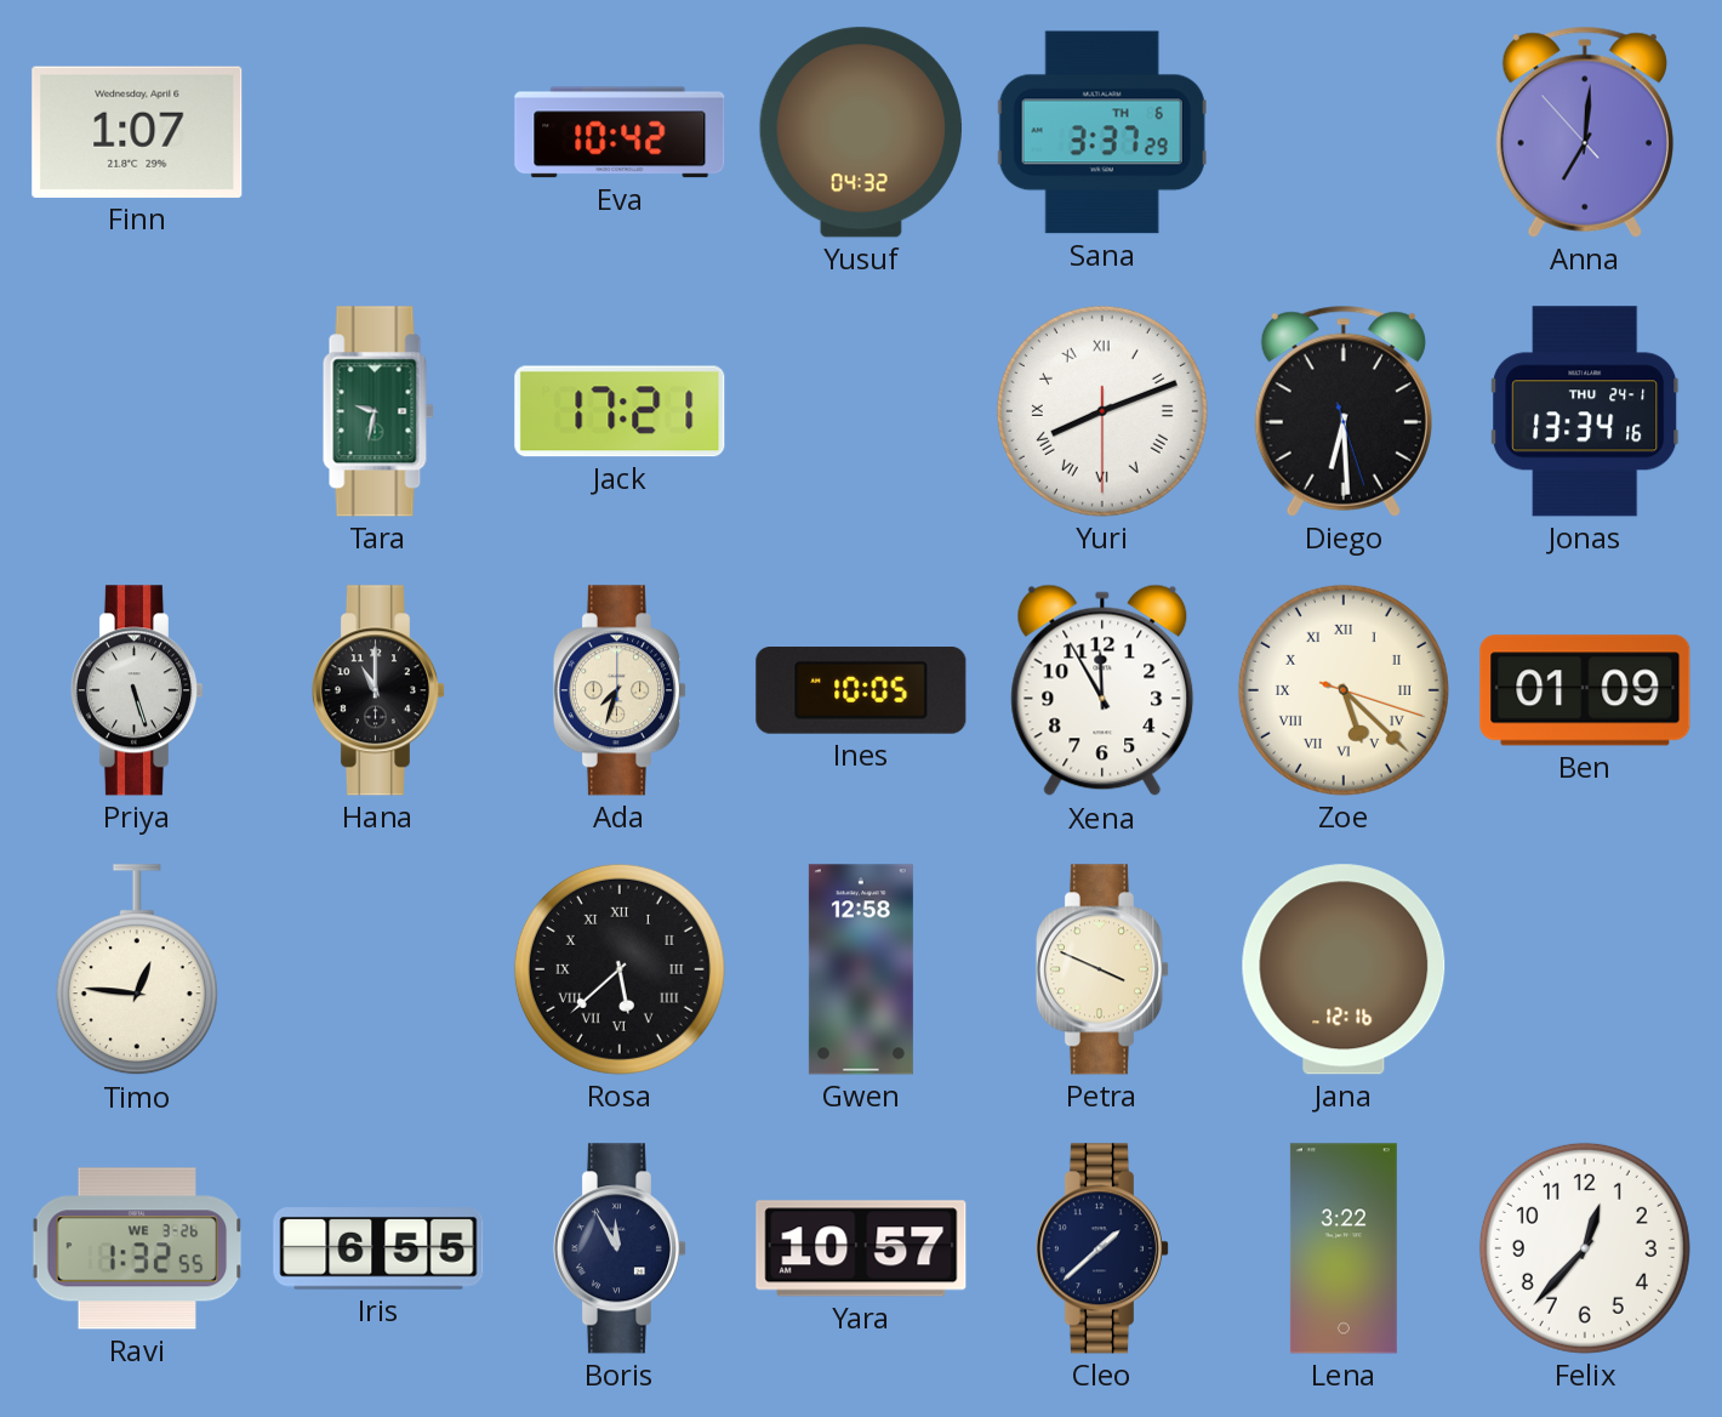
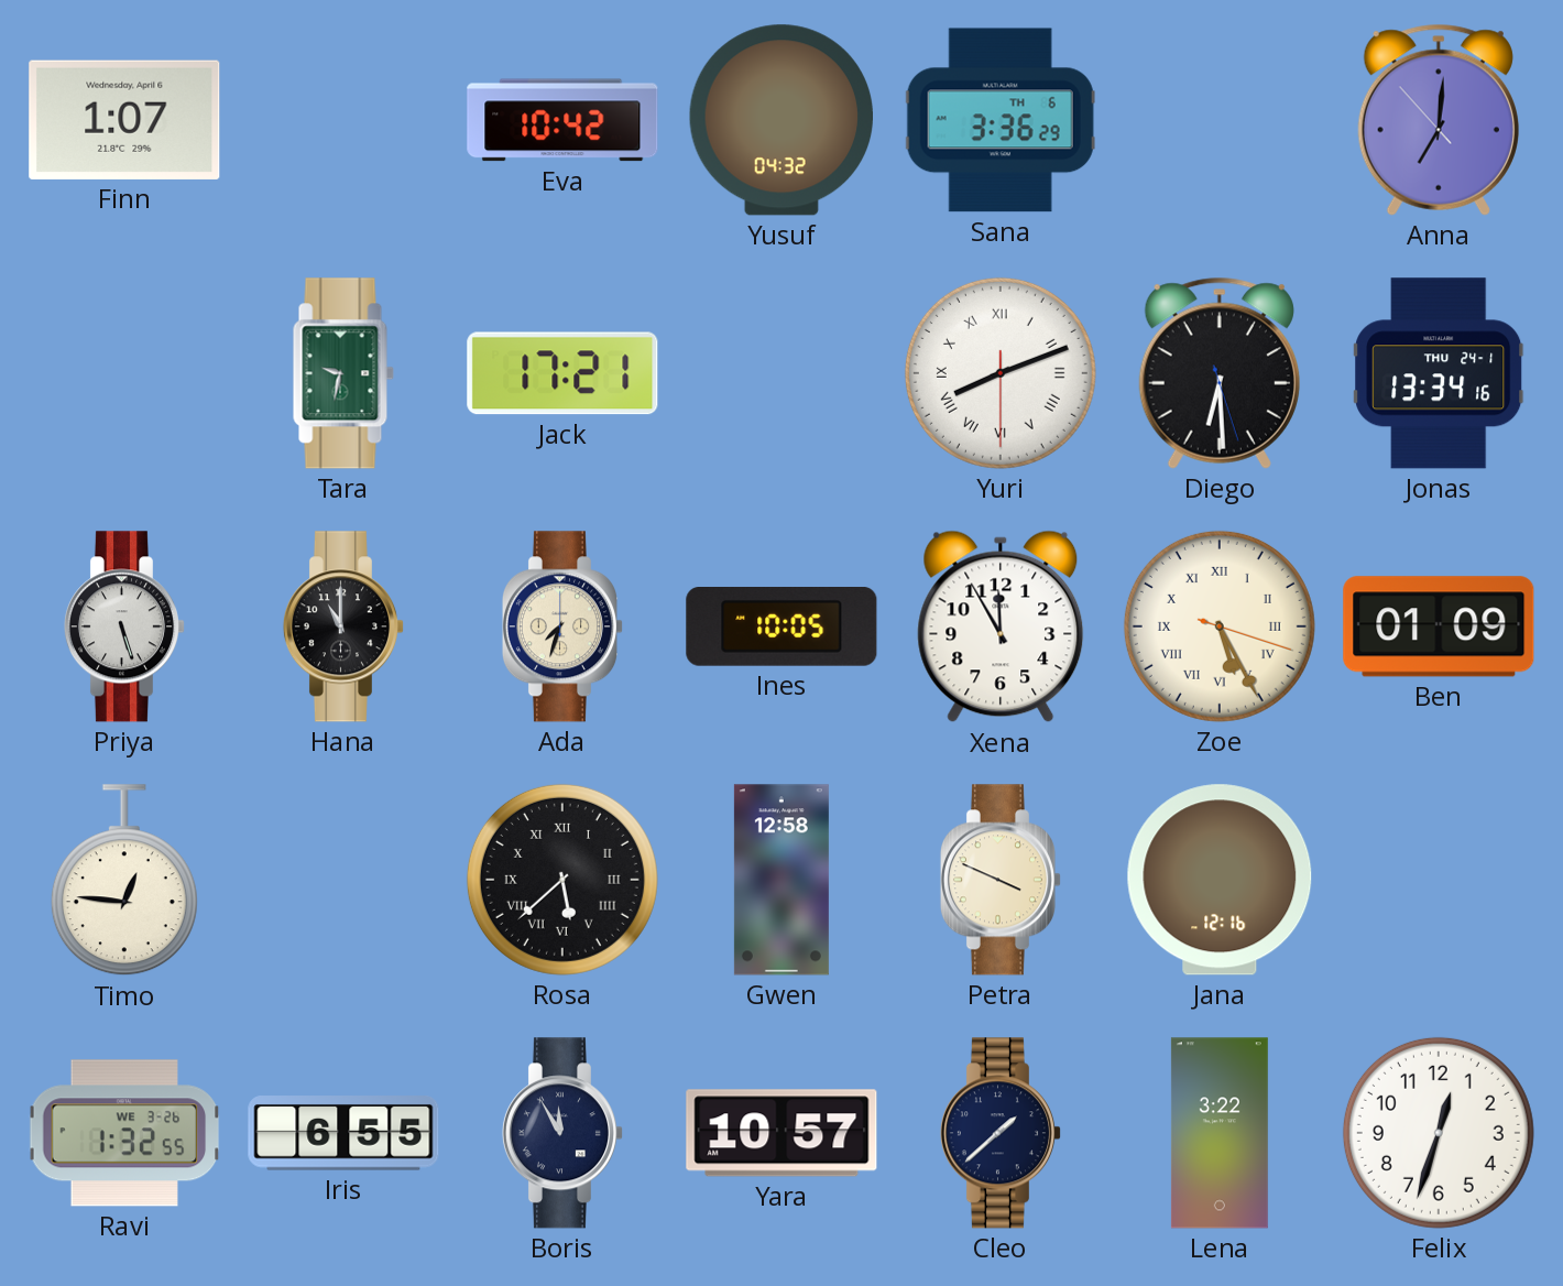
Sana: 3:37 -> 3:36 (1001, 120)
Zoe: 5:22 -> 5:25 (1220, 626)
Felix: 12:37 -> 12:33 (1439, 1133)
